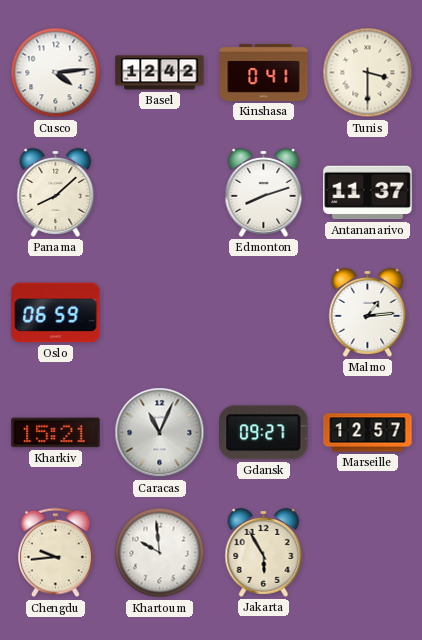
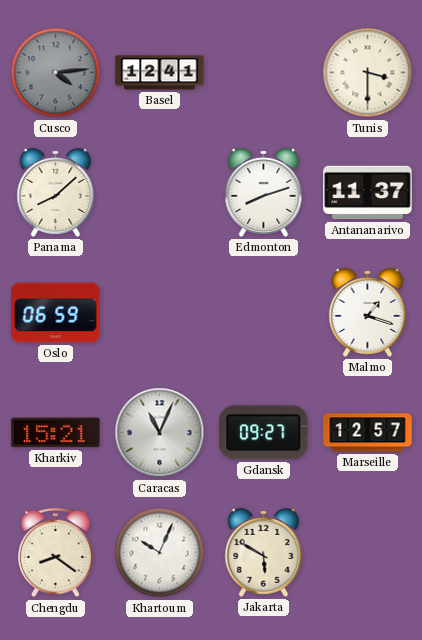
Cusco dial: white -> grey (56, 73)
Basel: 12:42 -> 12:41 (160, 73)
Kinshasa: 0:41 -> none (264, 72)
Malmo: 1:14 -> 1:18 (368, 312)
Chengdu: 9:44 -> 8:21 (56, 553)
Khartoum: 9:59 -> 10:04 (160, 553)
Jakarta: 5:55 -> 5:50 (264, 552)
